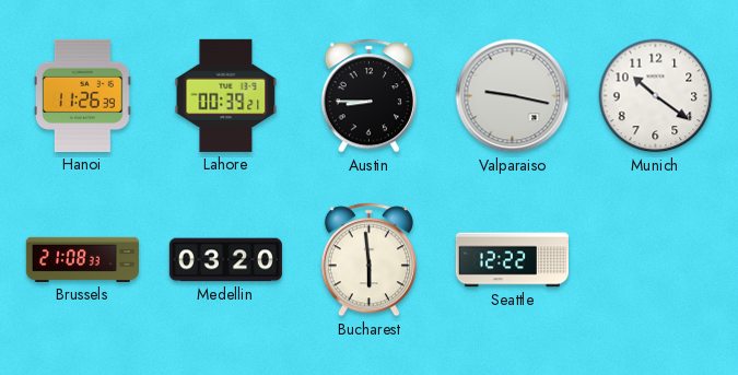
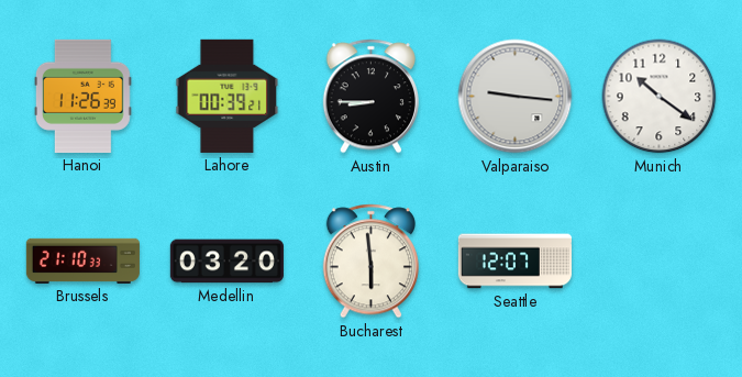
Valparaiso: 9:17 -> 9:16 (516, 97)
Brussels: 21:08 -> 21:10 (82, 260)
Seattle: 12:22 -> 12:07 (514, 262)
